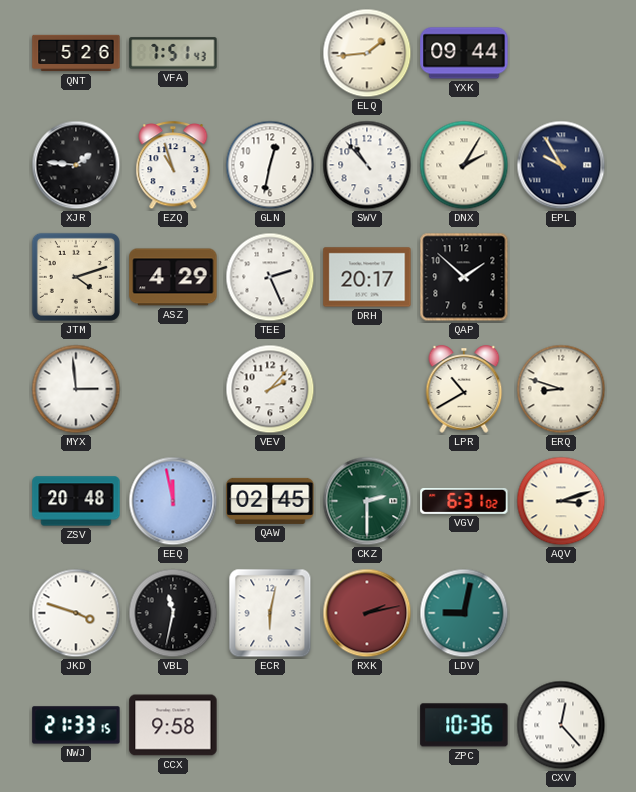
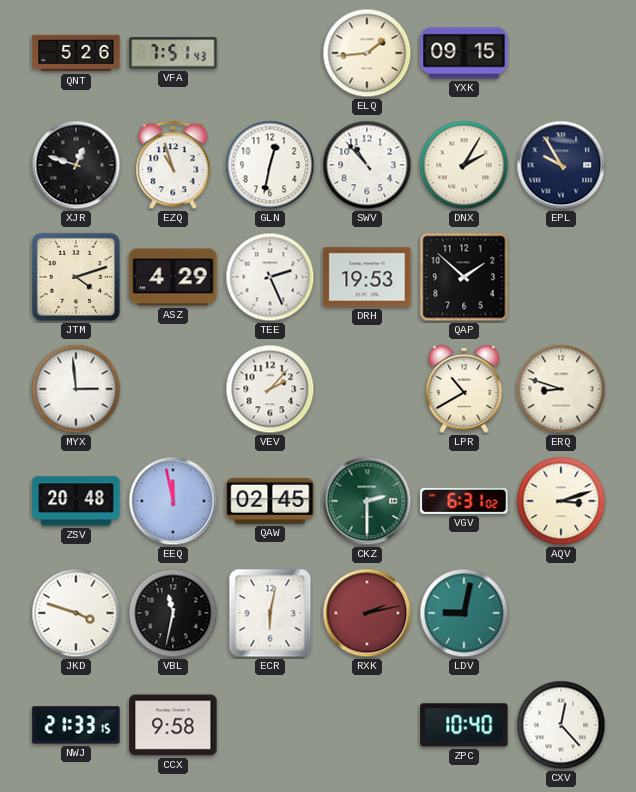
YXK: 09:44 -> 09:15 (464, 53)
XJR: 1:46 -> 12:48 (76, 165)
DRH: 20:17 -> 19:53 (367, 277)
ZPC: 10:36 -> 10:40 (464, 725)
